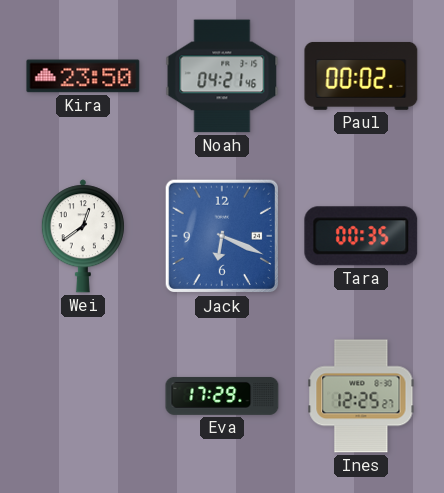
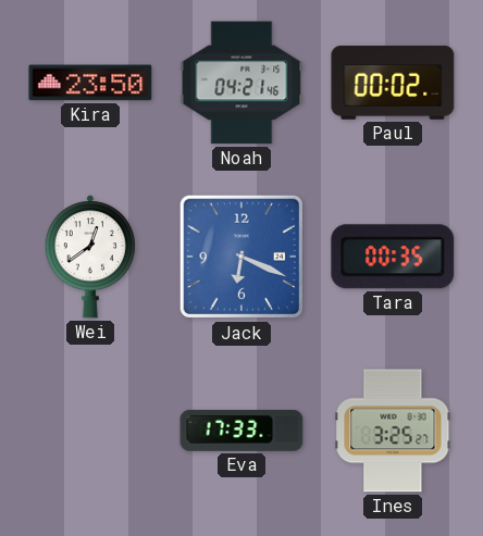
Eva: 17:29 -> 17:33 (242, 431)
Ines: 12:25 -> 3:25 (393, 431)
